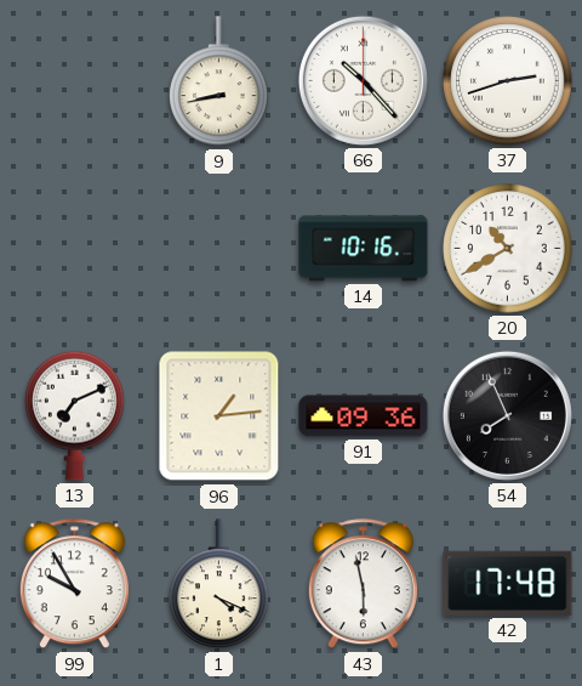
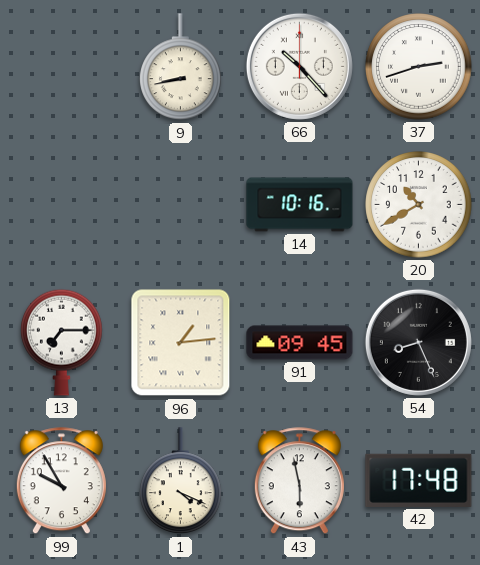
13: 7:11 -> 7:15 (62, 342)
91: 09:36 -> 09:45 (300, 343)
54: 7:56 -> 8:26 (418, 342)
